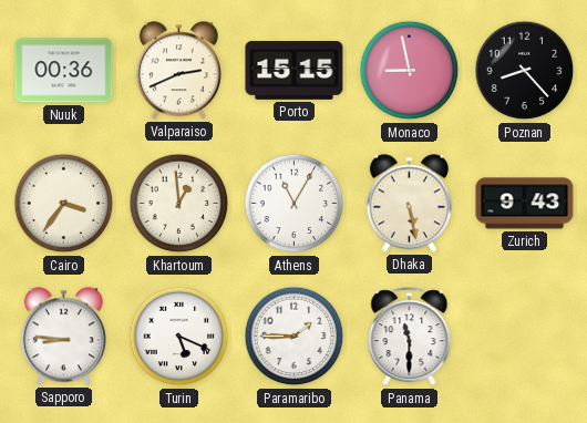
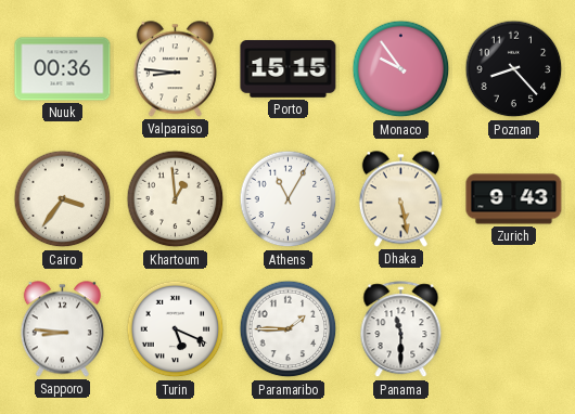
Valparaiso: 2:41 -> 8:46 (175, 69)
Monaco: 8:58 -> 9:54 (401, 69)
